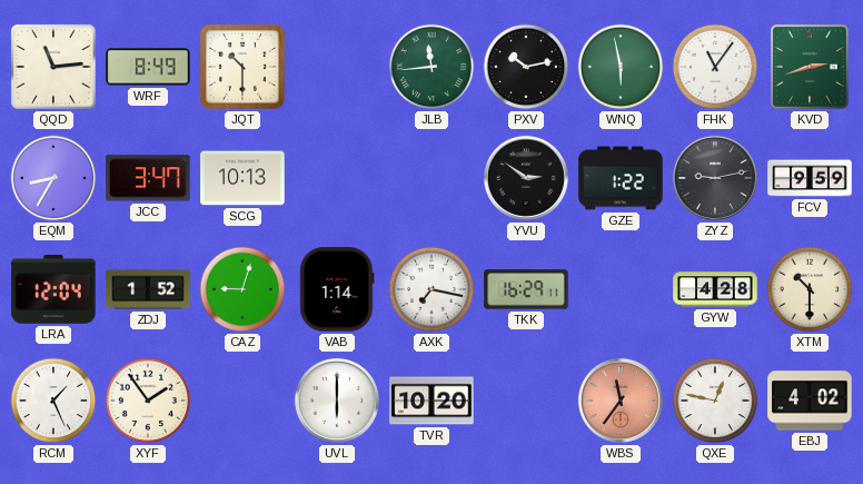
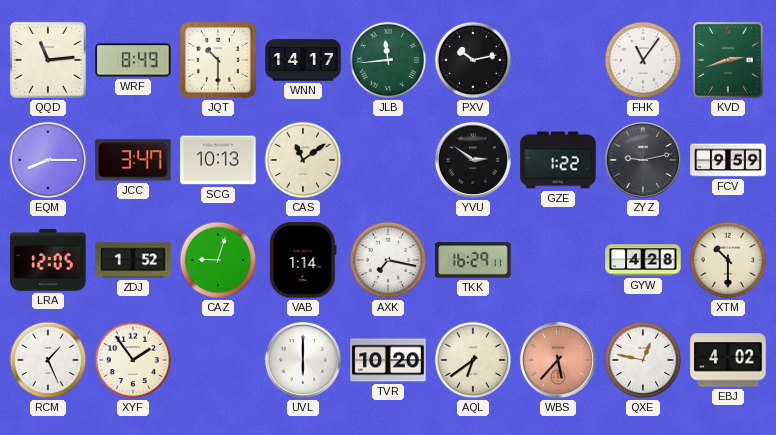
WNN: none -> 14:17 (303, 60)
WNQ: 5:58 -> none (621, 67)
EQM: 8:35 -> 8:15 (48, 160)
CAS: none -> 11:09 (303, 160)
LRA: 12:04 -> 12:05 (48, 261)
AQL: none -> 6:39 (473, 360)
WBS: 11:36 -> 5:37 (558, 360)
